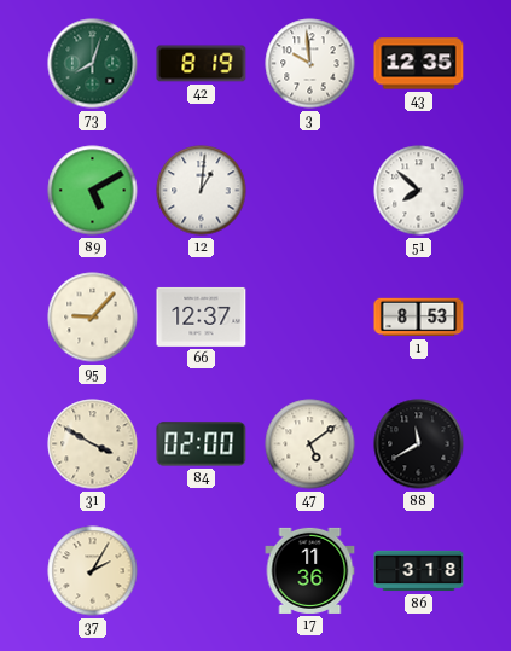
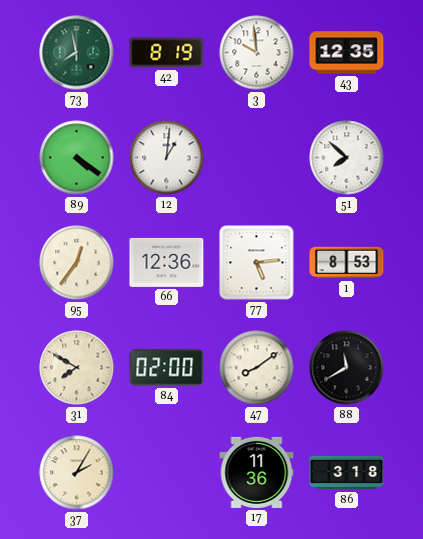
73: 8:03 -> 7:58 (77, 53)
89: 5:10 -> 4:21 (77, 158)
95: 9:07 -> 12:36 (77, 263)
66: 12:37 -> 12:36 (167, 262)
77: none -> 5:14 (257, 263)
31: 3:50 -> 7:50 (77, 368)
47: 5:09 -> 8:09 (257, 368)
